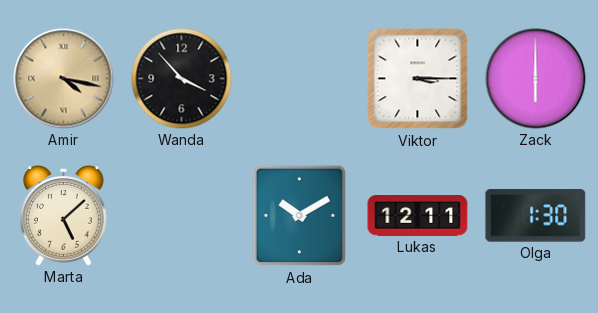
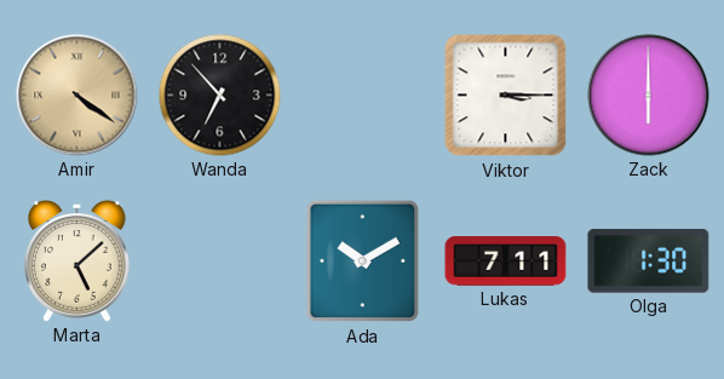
Amir: 4:17 -> 4:21 (77, 96)
Wanda: 3:53 -> 6:53 (220, 96)
Lukas: 12:11 -> 7:11 (506, 262)
